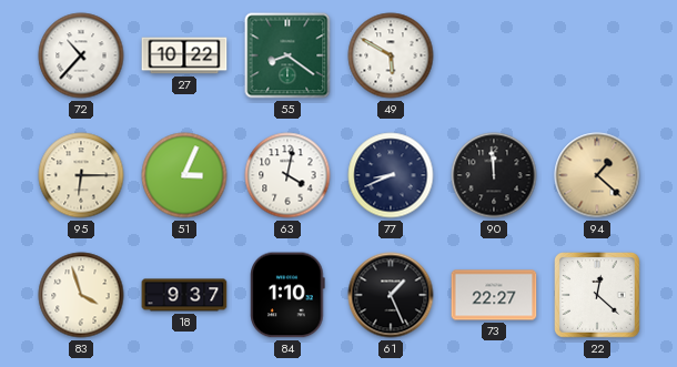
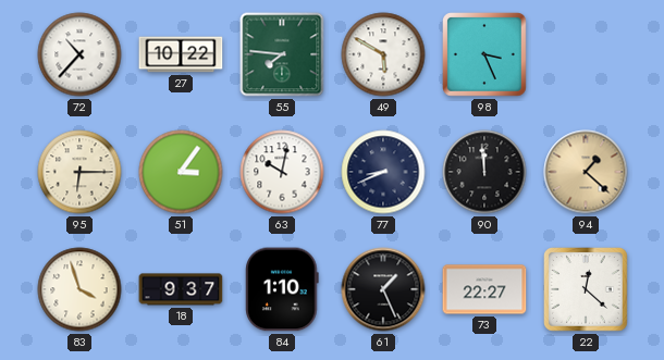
55: 8:21 -> 7:46 (282, 54)
98: none -> 3:26 (485, 55)
51: 3:04 -> 3:06 (181, 172)
63: 4:02 -> 10:02 (282, 172)
